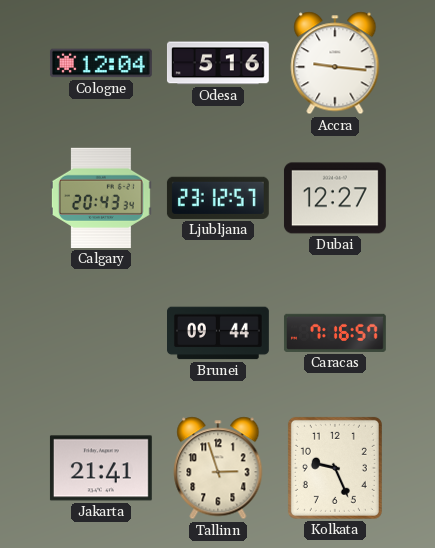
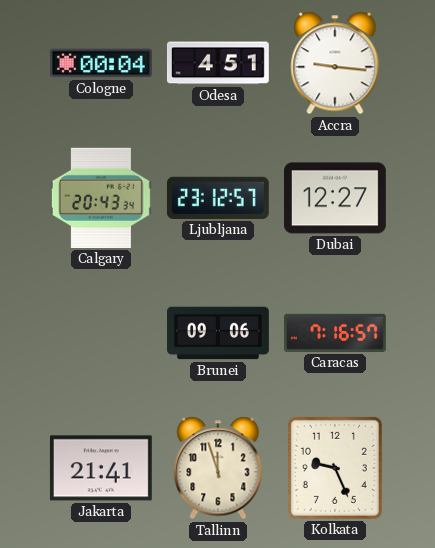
Cologne: 12:04 -> 00:04 (101, 63)
Odesa: 5:16 -> 4:51 (218, 63)
Brunei: 09:44 -> 09:06 (219, 333)
Tallinn: 2:57 -> 11:57 (218, 468)
